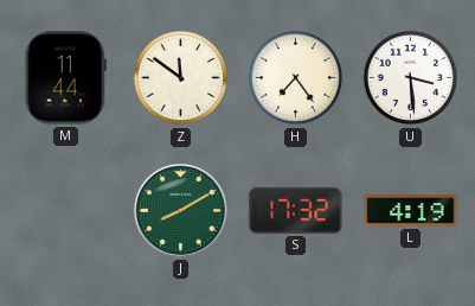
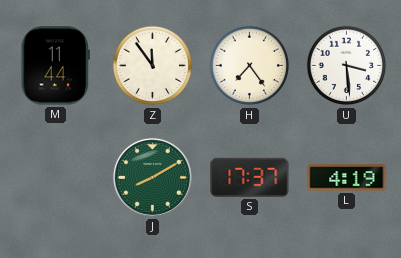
Z: 11:51 -> 11:54 (153, 66)
S: 17:32 -> 17:37 (250, 177)
